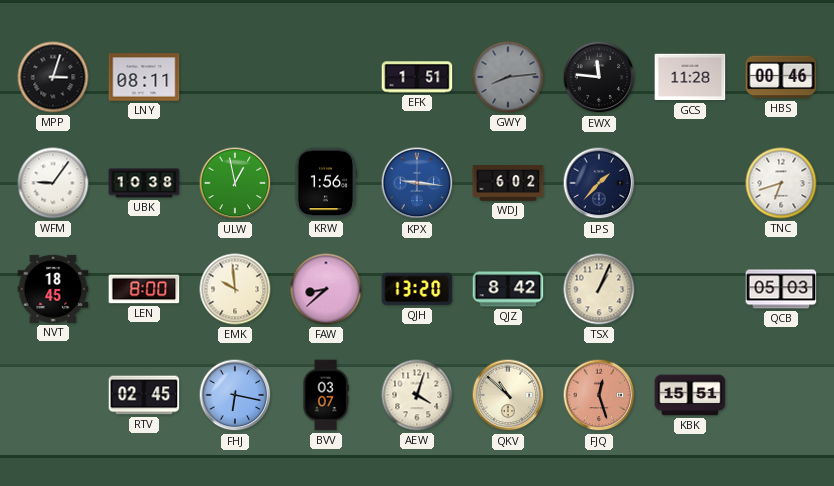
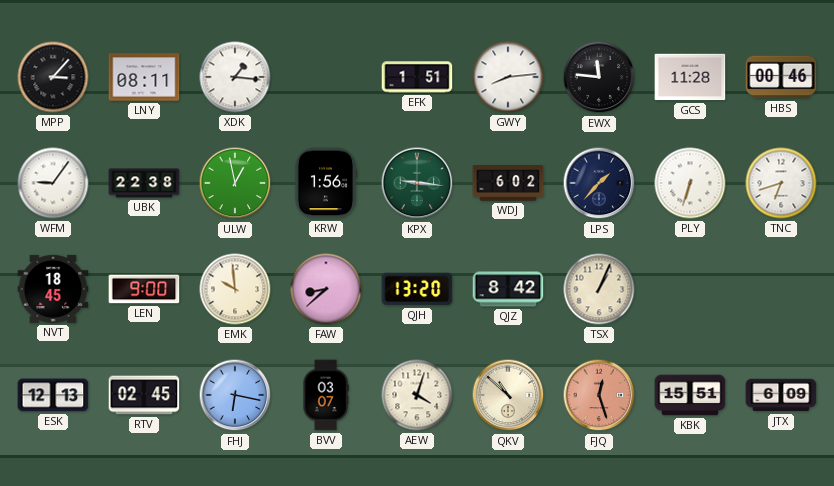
MPP: 3:03 -> 3:07 (53, 77)
XDK: none -> 1:16 (235, 77)
GWY dial: grey -> white (508, 77)
UBK: 10:38 -> 22:38 (144, 183)
KPX dial: blue -> green (417, 183)
PLY: none -> 6:33 (690, 183)
LEN: 8:00 -> 9:00 (144, 289)
QCB: 05:03 -> none (781, 289)
ESK: none -> 12:13 (53, 395)
JTX: none -> 6:09 (781, 395)
